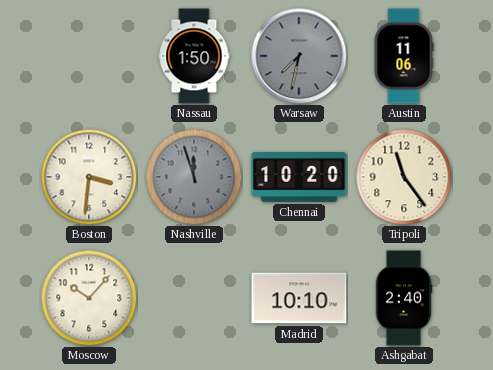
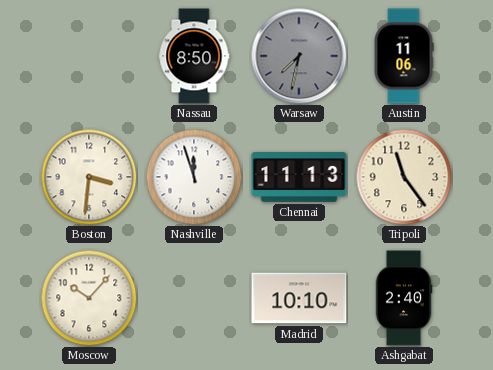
Nassau: 1:50 -> 8:50 (194, 56)
Nashville dial: grey -> white (194, 177)
Chennai: 10:20 -> 11:13 (299, 177)
